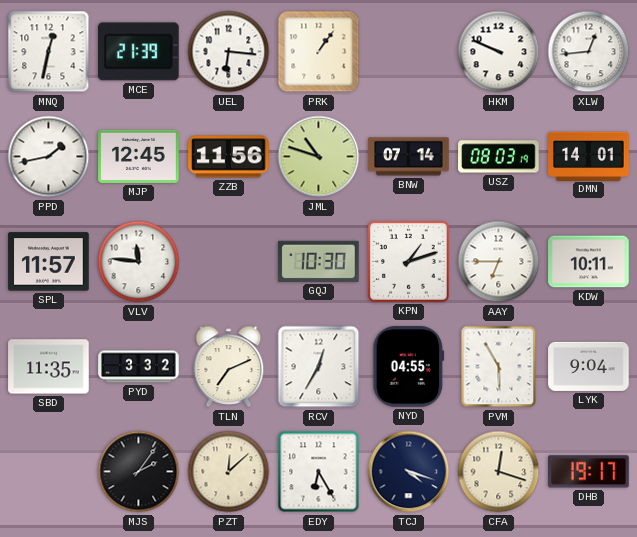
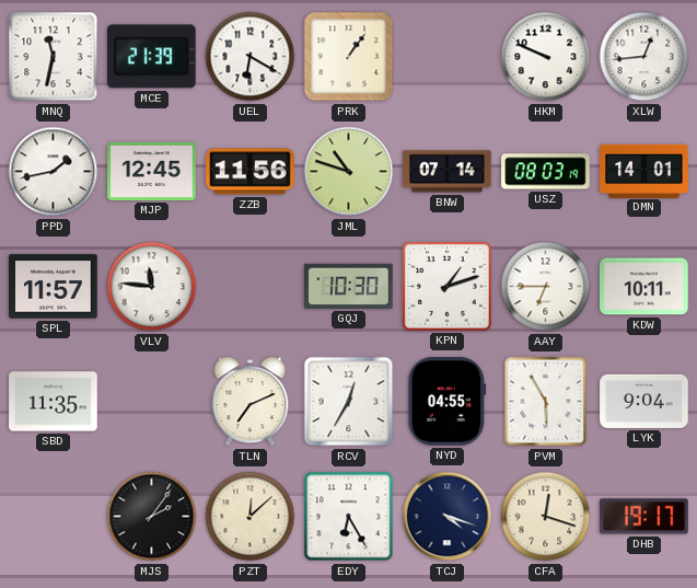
MNQ: 12:32 -> 11:32 (54, 57)
UEL: 6:16 -> 6:20 (251, 57)
PYD: 3:32 -> none (139, 367)
